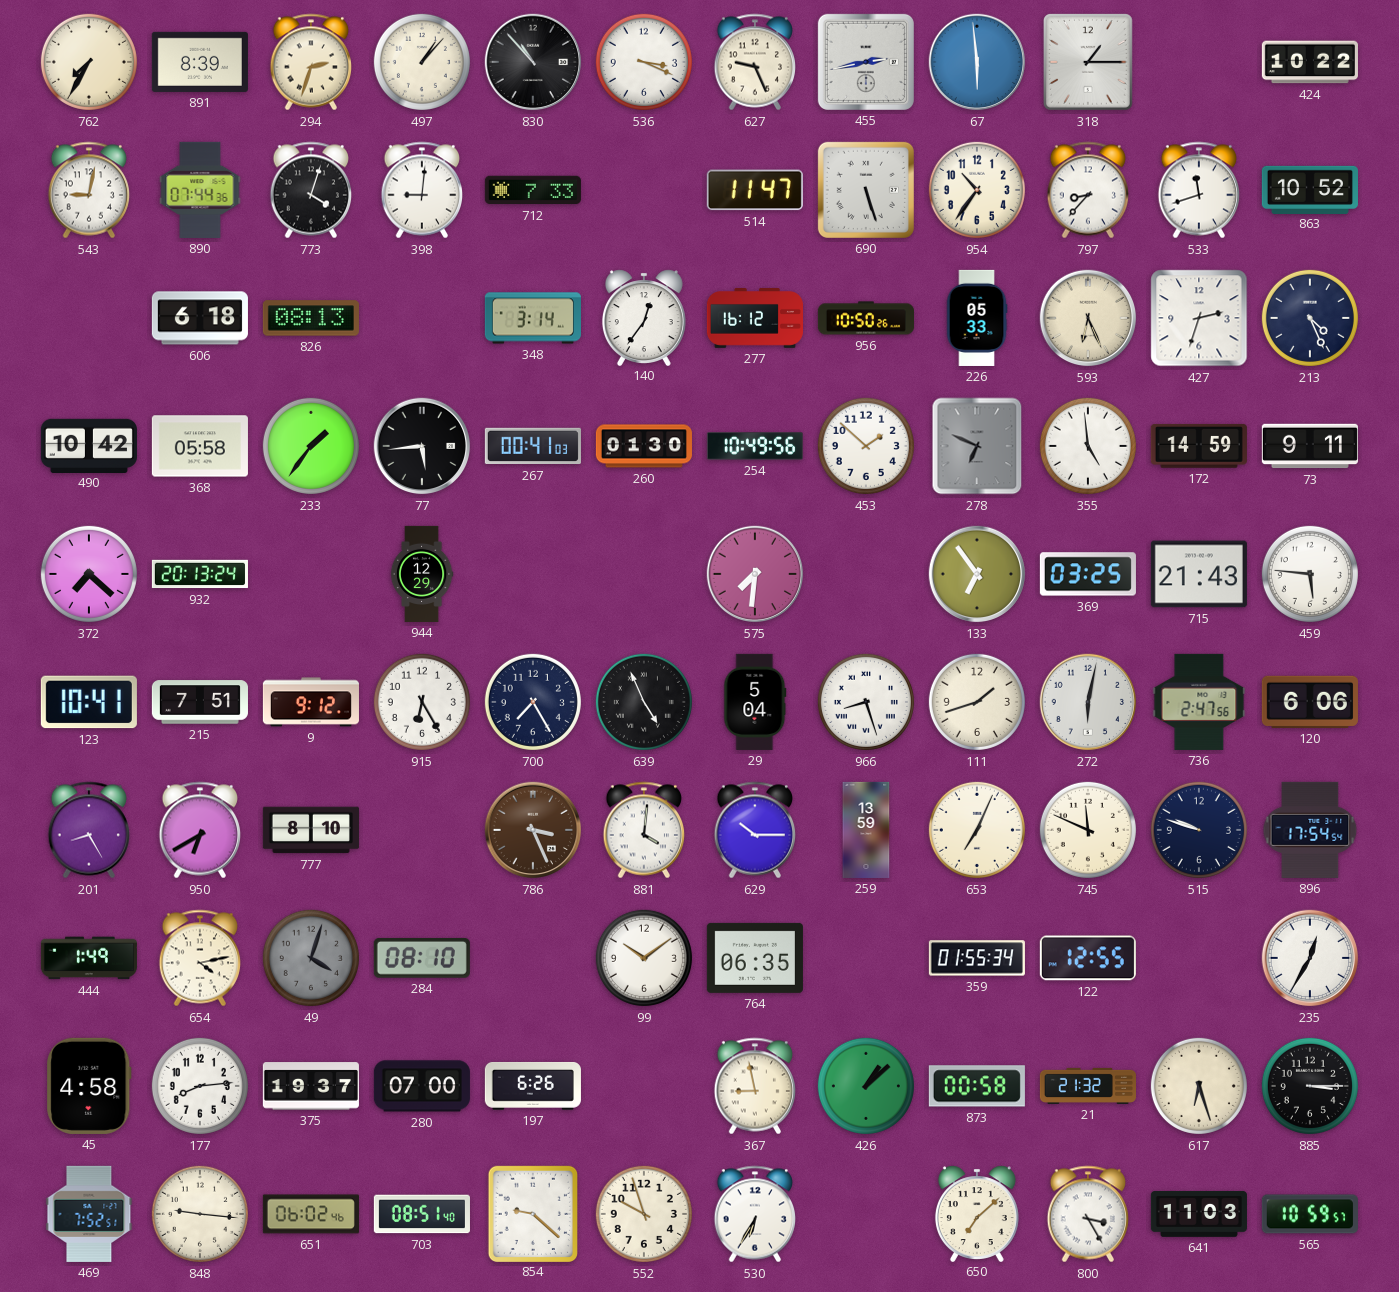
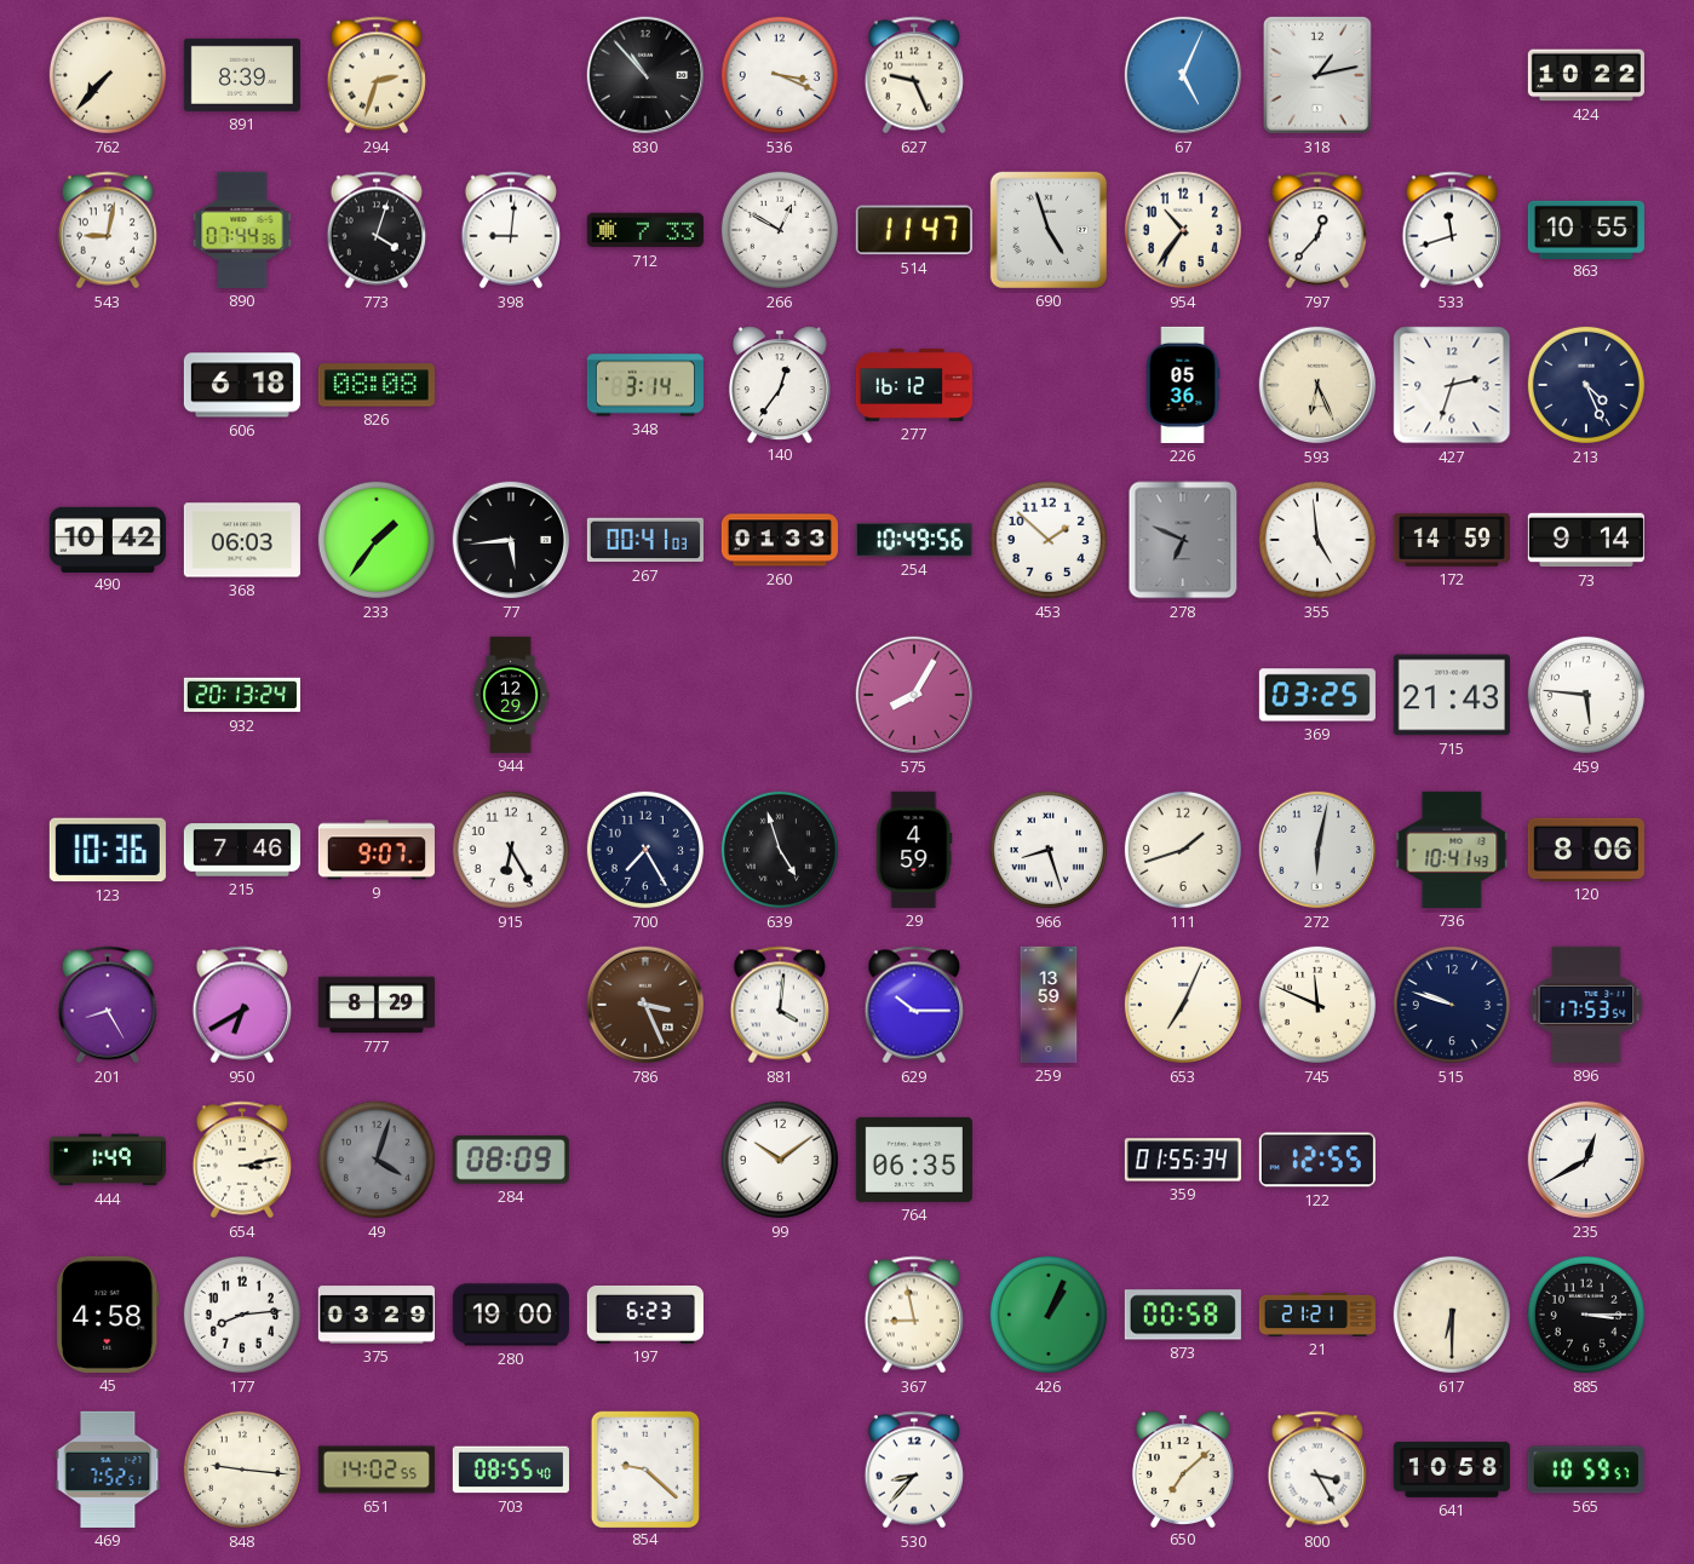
762: 7:35 -> 7:37 (108, 75)
497: 1:07 -> none (422, 62)
455: 2:43 -> none (866, 62)
67: 5:59 -> 5:04 (1183, 75)
318: 1:15 -> 1:13 (1317, 75)
266: none -> 12:50 (780, 230)
690: 5:27 -> 4:57 (1049, 230)
797: 8:37 -> 12:37 (1317, 230)
863: 10:52 -> 10:55 (1586, 229)
826: 08:13 -> 08:08 (377, 385)
956: 10:50 -> none (865, 318)
226: 05:33 -> 05:36 (1183, 385)
368: 05:58 -> 06:03 (242, 540)
260: 01:30 -> 01:33 (780, 540)
73: 9:11 -> 9:14 (1586, 540)
372: 7:22 -> none (89, 574)
575: 7:31 -> 8:05 (914, 695)
133: 6:54 -> none (977, 574)
123: 10:41 -> 10:36 (108, 850)
215: 7:51 -> 7:46 (242, 850)
9: 9:12 -> 9:07 (377, 850)
639: 4:56 -> 4:57 (780, 850)
29: 5:04 -> 4:59 (914, 850)
736: 2:47 -> 10:41 (1452, 850)
120: 6:06 -> 8:06 (1586, 850)
777: 8:10 -> 8:29 (377, 1005)
896: 17:54 -> 17:53 (1586, 1005)
654: 4:13 -> 3:13 (242, 1160)
284: 08:10 -> 08:09 (511, 1160)
235: 12:35 -> 12:40 (1586, 1160)
375: 19:37 -> 03:29 (377, 1315)
280: 07:00 -> 19:00 (511, 1315)
197: 6:26 -> 6:23 (645, 1315)
426: 1:08 -> 1:04 (1049, 1315)
21: 21:32 -> 21:21 (1316, 1315)
617: 6:27 -> 6:30 (1452, 1315)
651: 06:02 -> 14:02 (377, 1470)
703: 08:51 -> 08:55 (511, 1470)
552: 9:57 -> none (644, 1214)
530: 6:35 -> 8:37 (914, 1470)
641: 11:03 -> 10:58 (1452, 1470)
